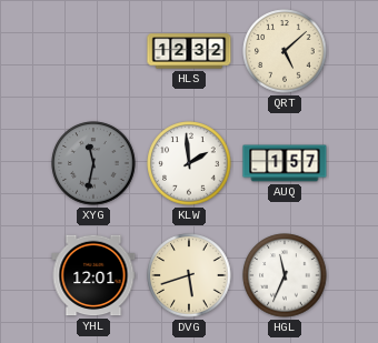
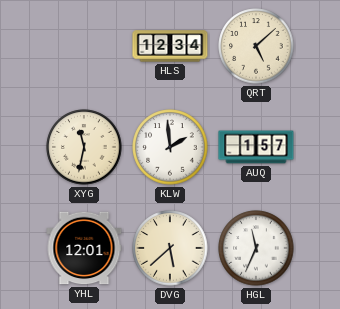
HLS: 12:32 -> 12:34 (170, 46)
XYG dial: grey -> cream (84, 147)
DVG: 5:42 -> 5:38 (170, 248)
